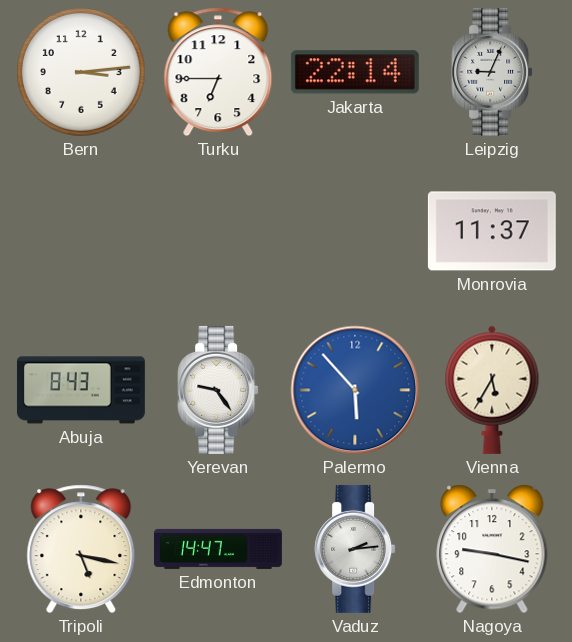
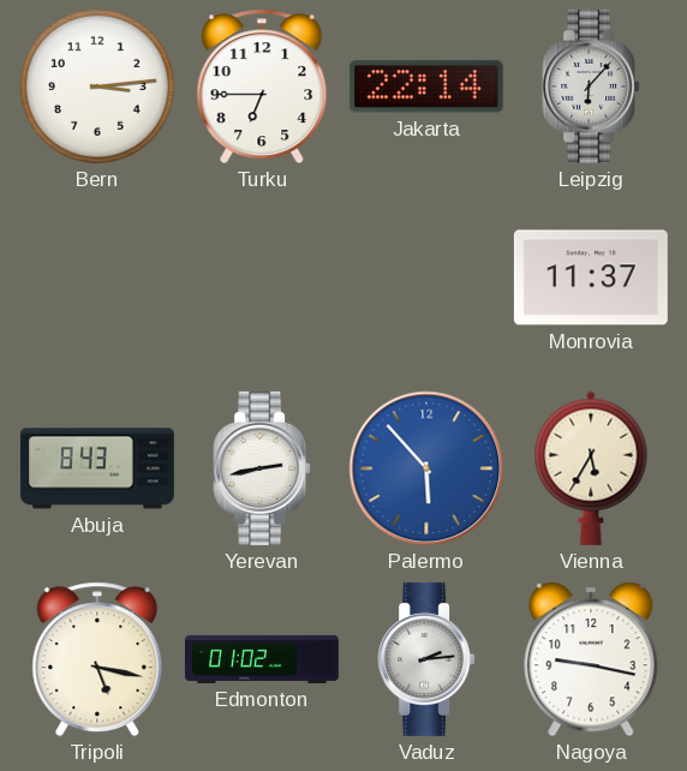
Leipzig: 9:04 -> 6:07 (591, 86)
Yerevan: 9:24 -> 2:43 (262, 468)
Edmonton: 14:47 -> 01:02 (262, 659)
